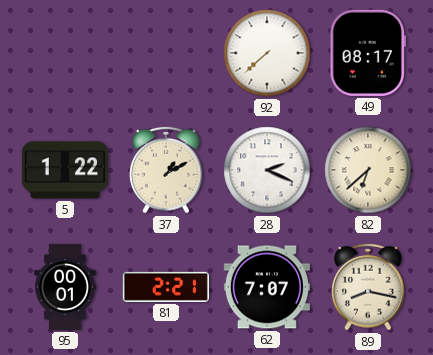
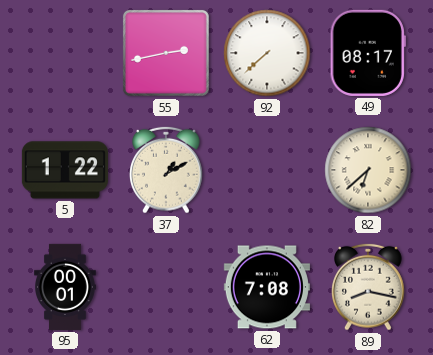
55: none -> 2:43 (166, 53)
28: 2:19 -> none (267, 170)
81: 2:21 -> none (166, 287)
62: 7:07 -> 7:08 (267, 287)
